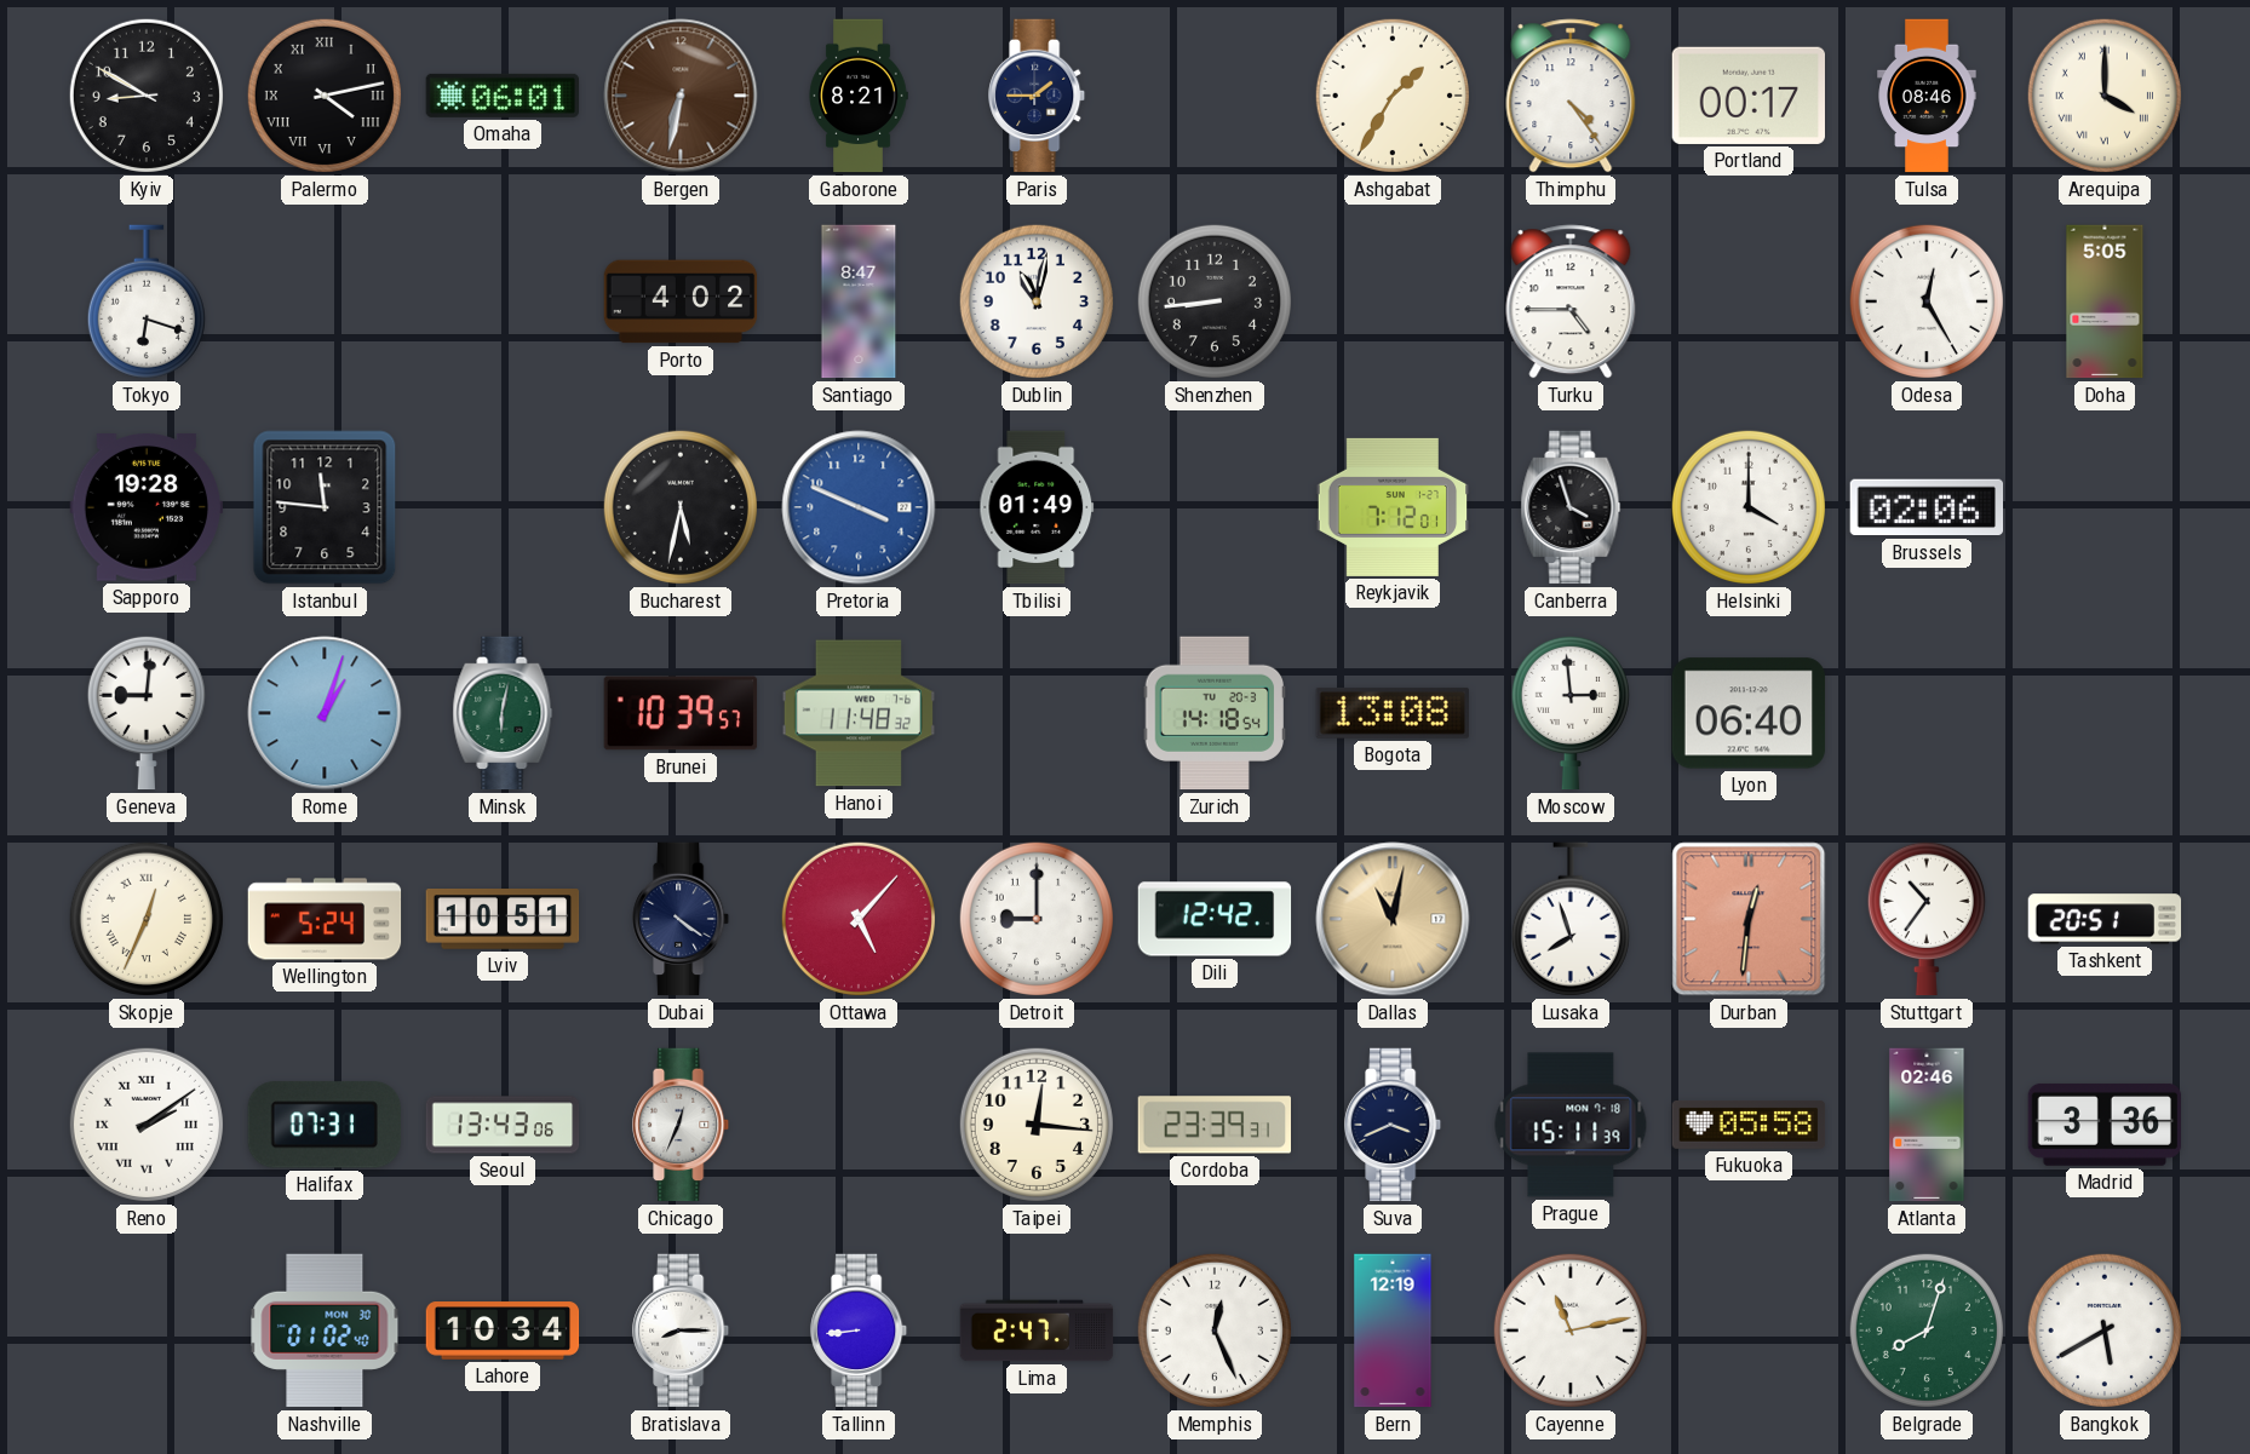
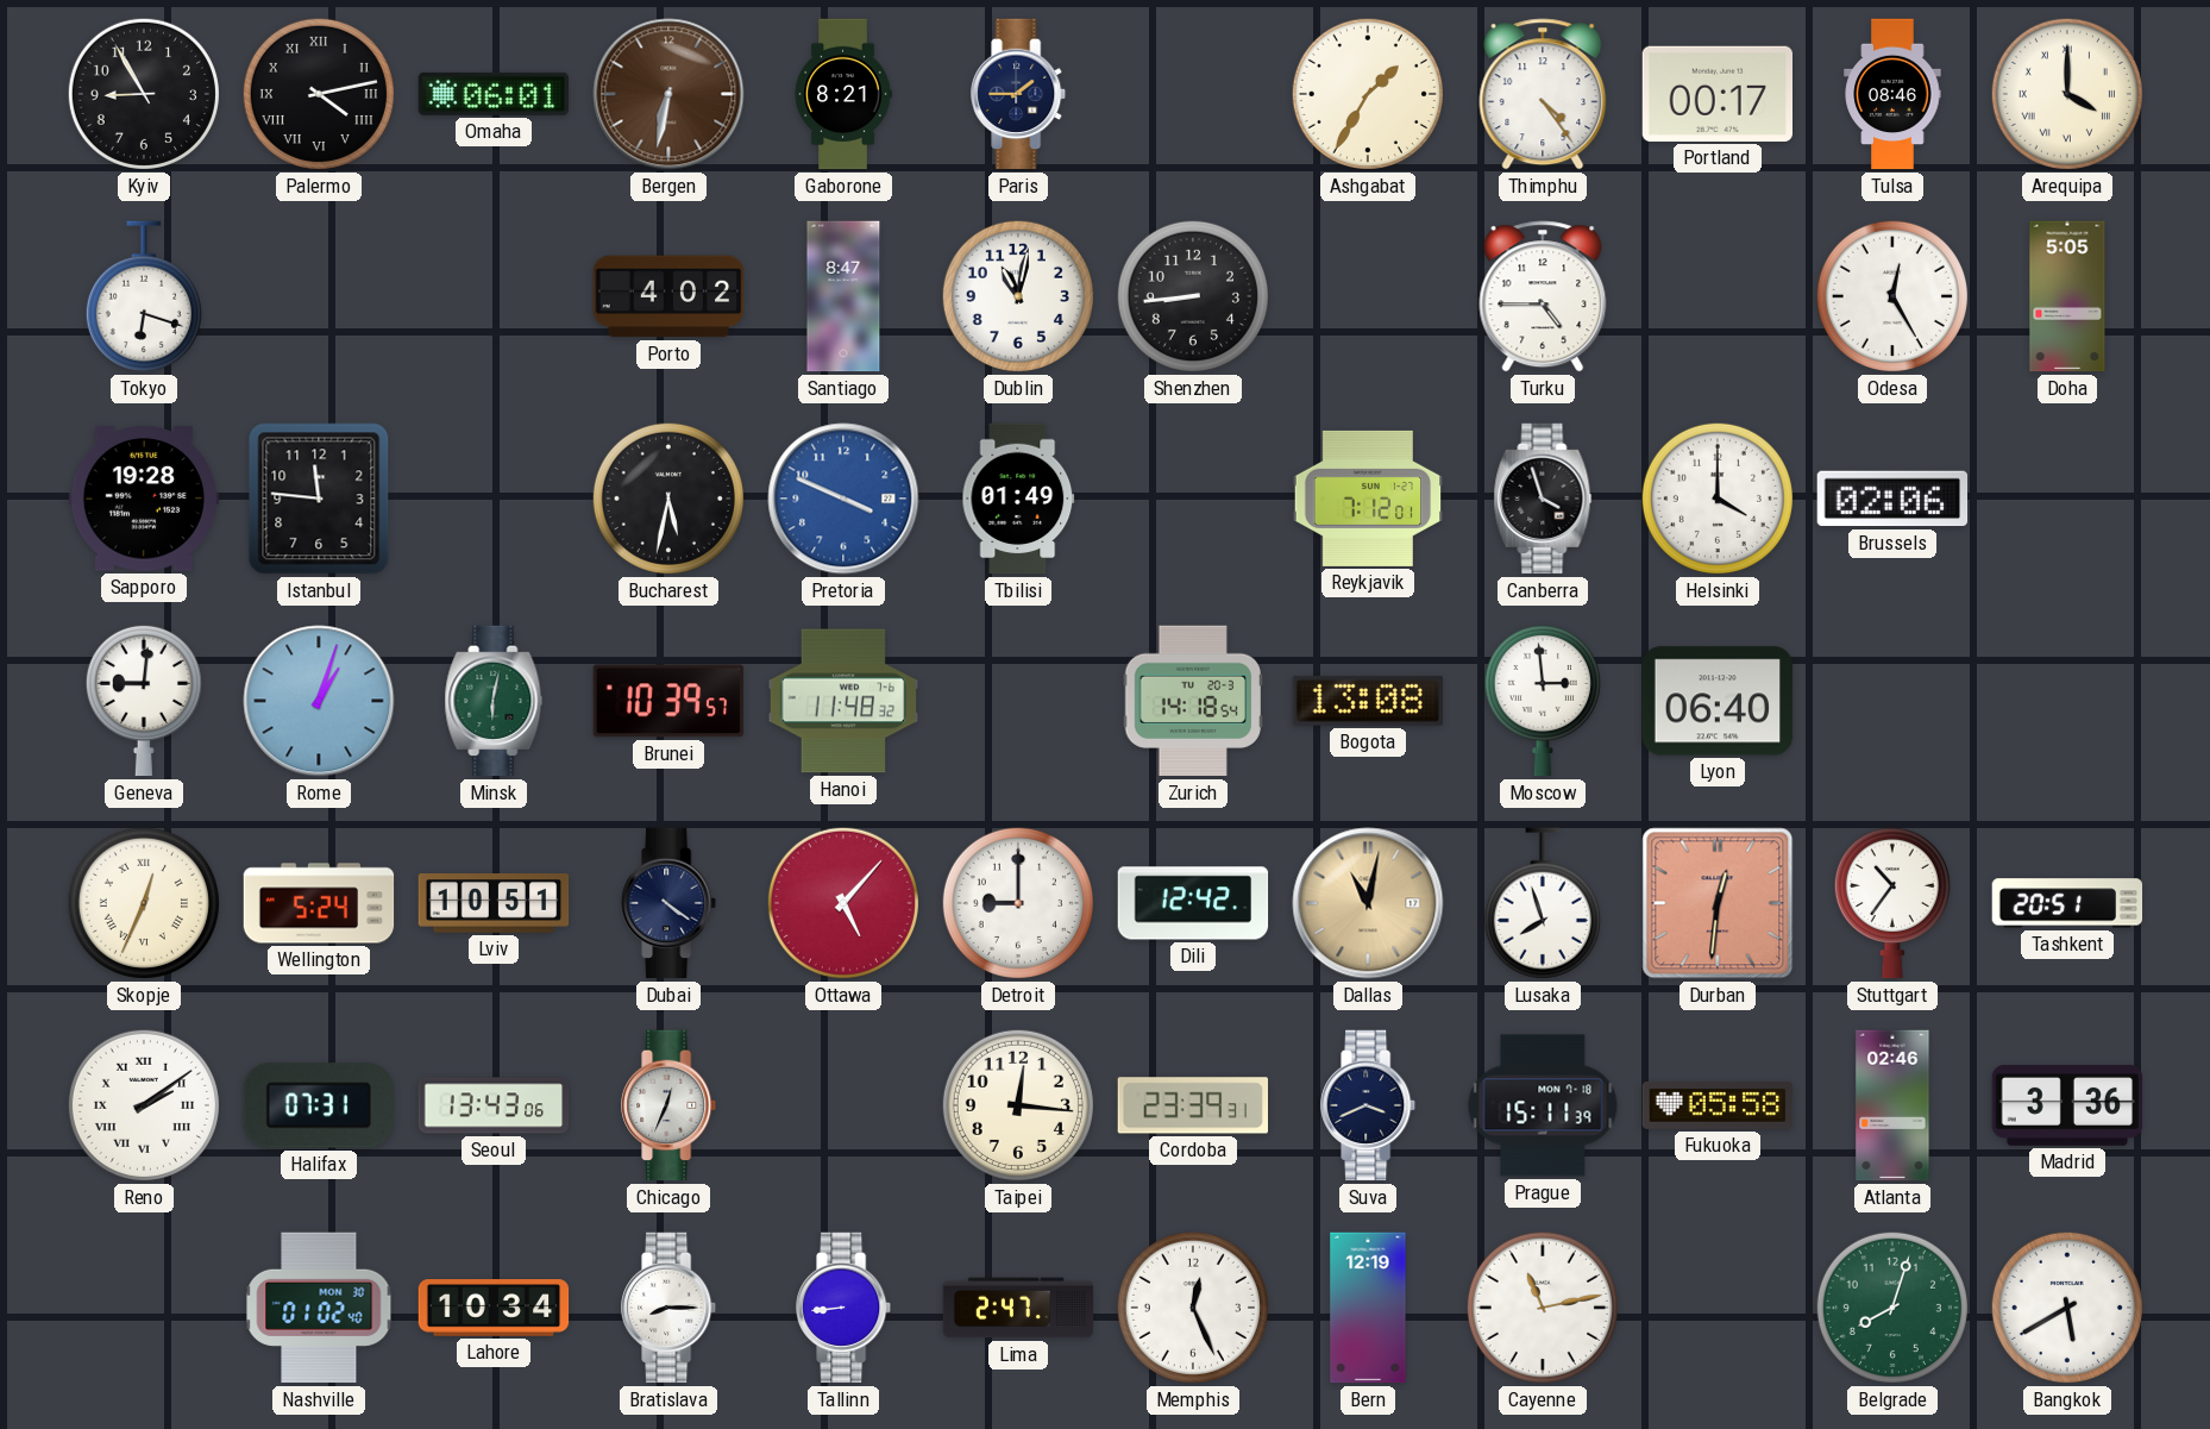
Kyiv: 8:50 -> 8:55 (144, 94)
